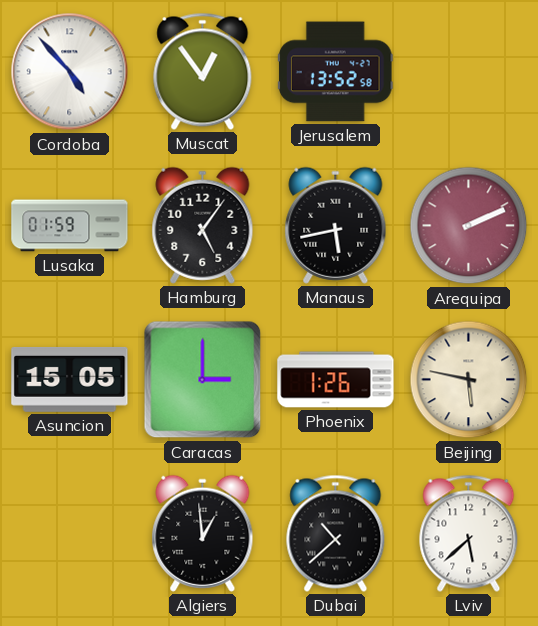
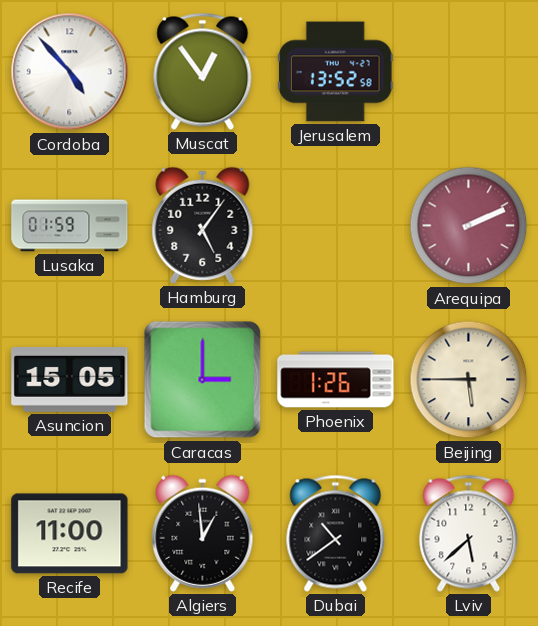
Manaus: 5:43 -> none (336, 225)
Beijing: 5:47 -> 5:45 (469, 380)
Recife: none -> 11:00 (70, 534)
Dubai: 10:38 -> 10:39 (336, 533)
